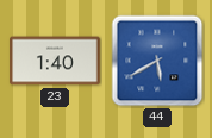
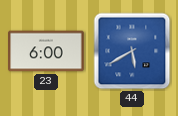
23: 1:40 -> 6:00 (46, 51)
